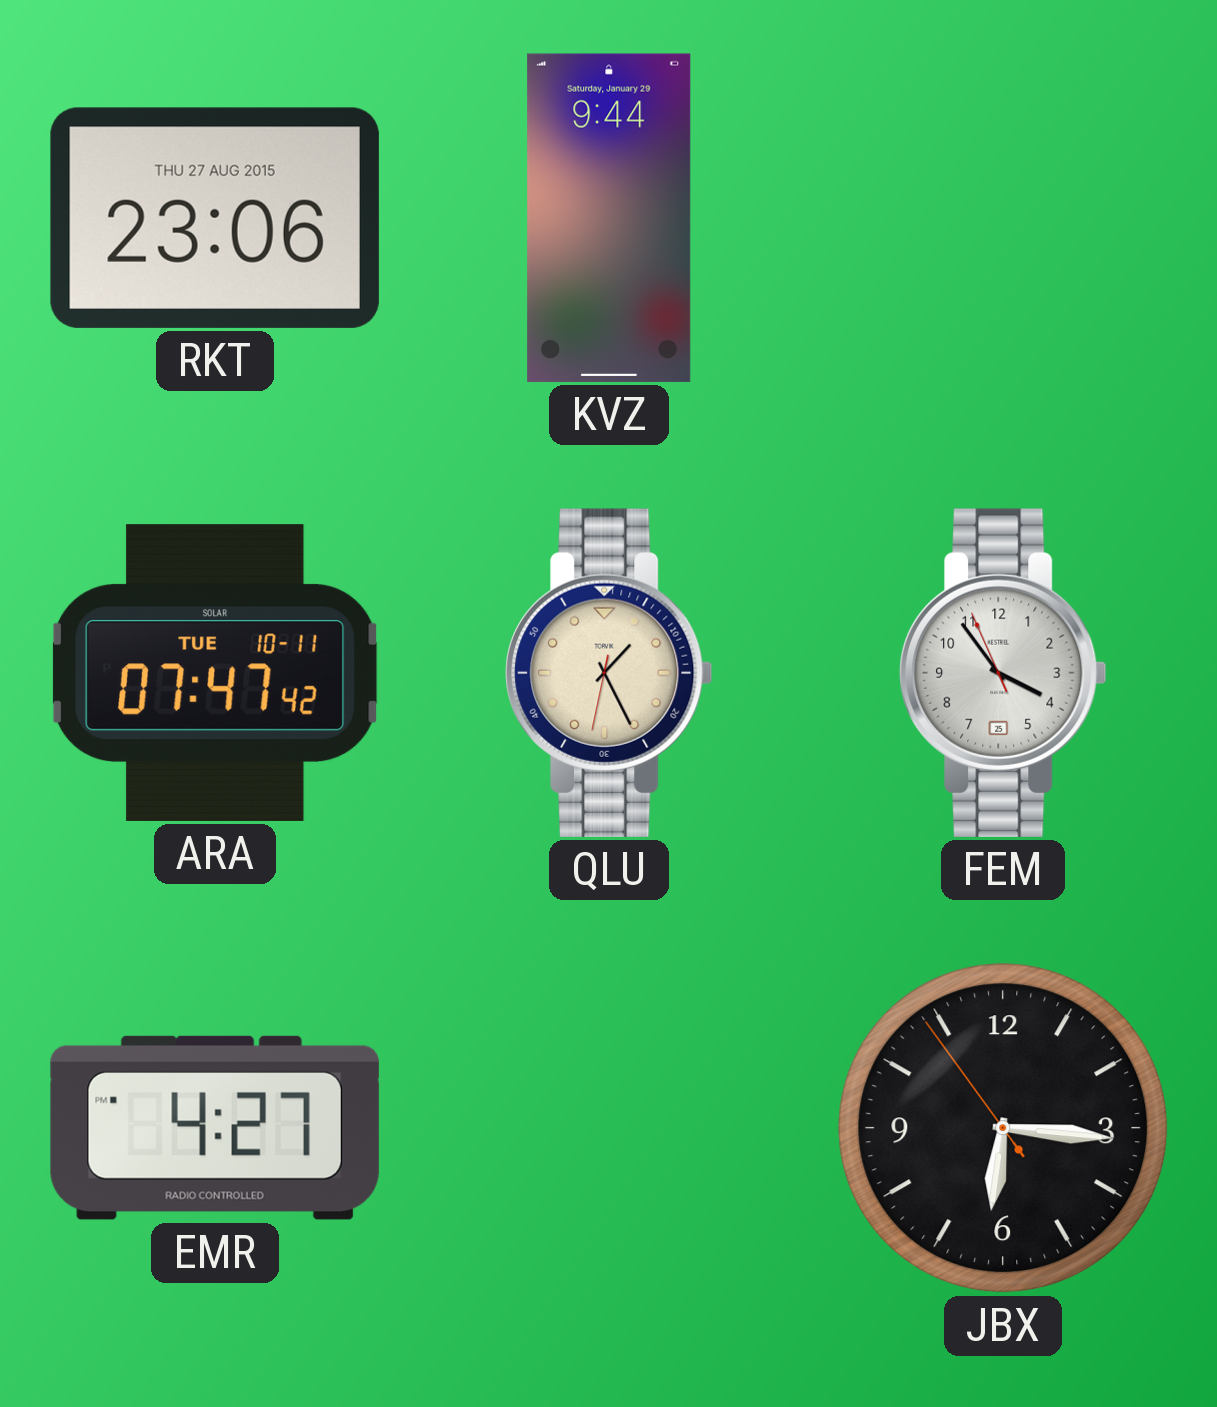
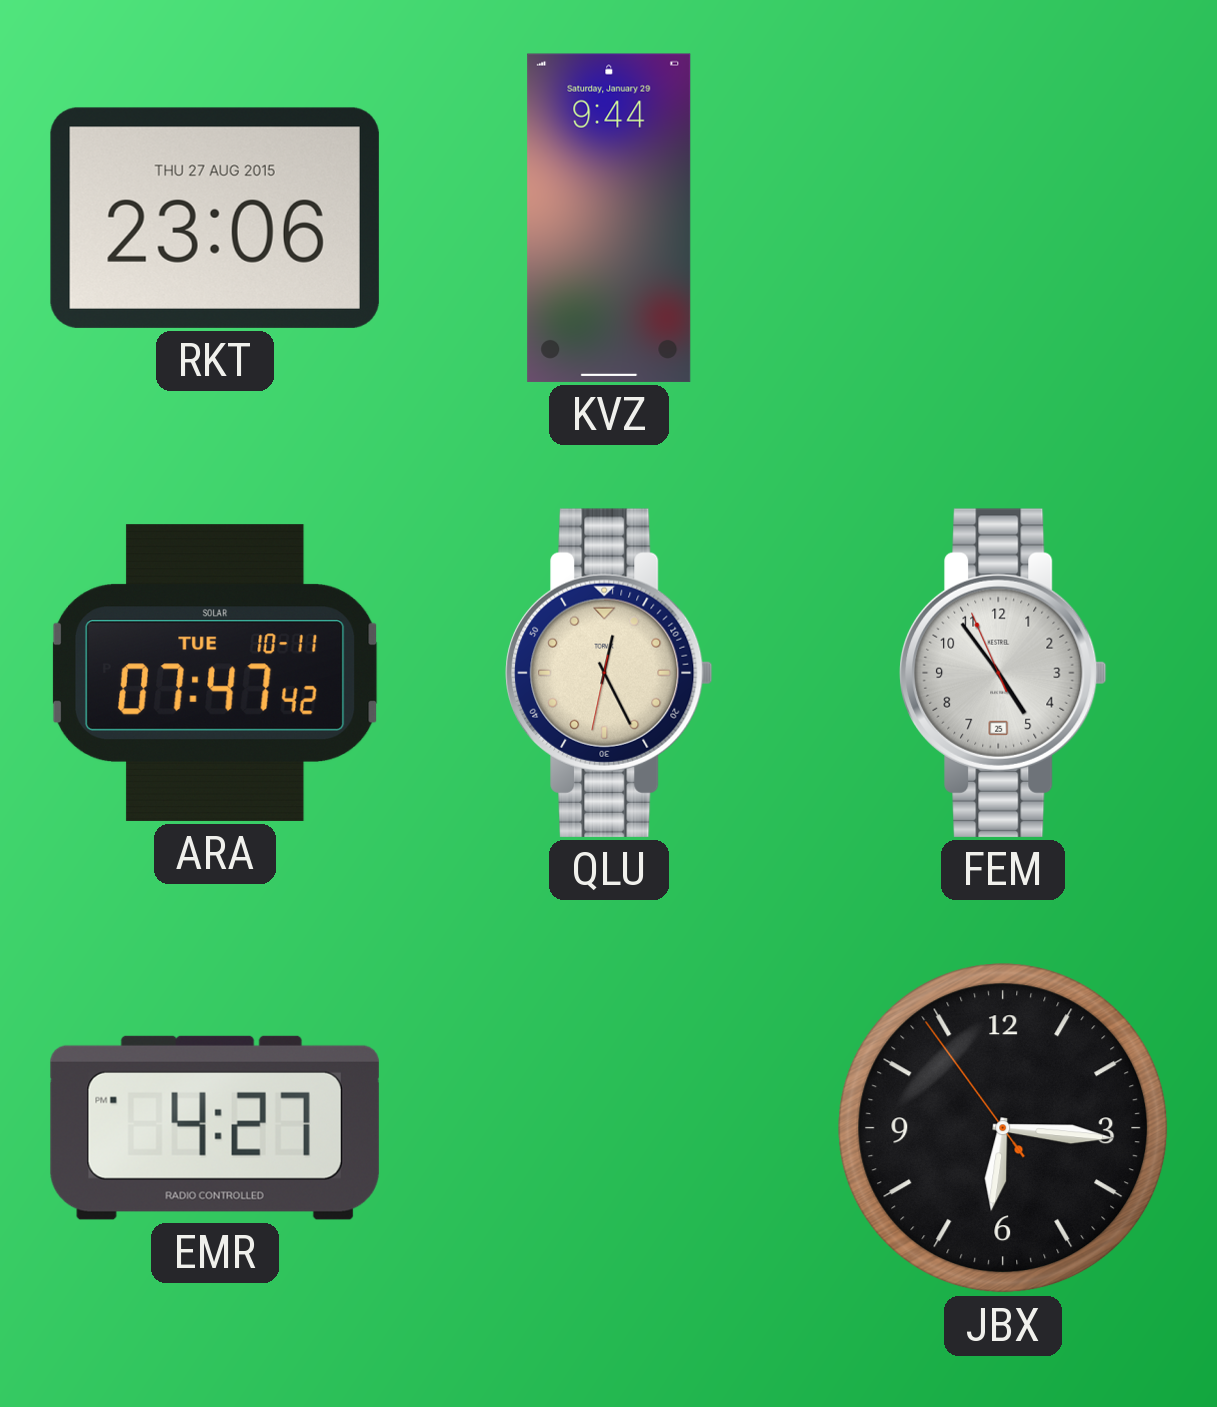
QLU: 1:25 -> 12:25 (609, 673)
FEM: 3:53 -> 4:53 (1003, 673)
